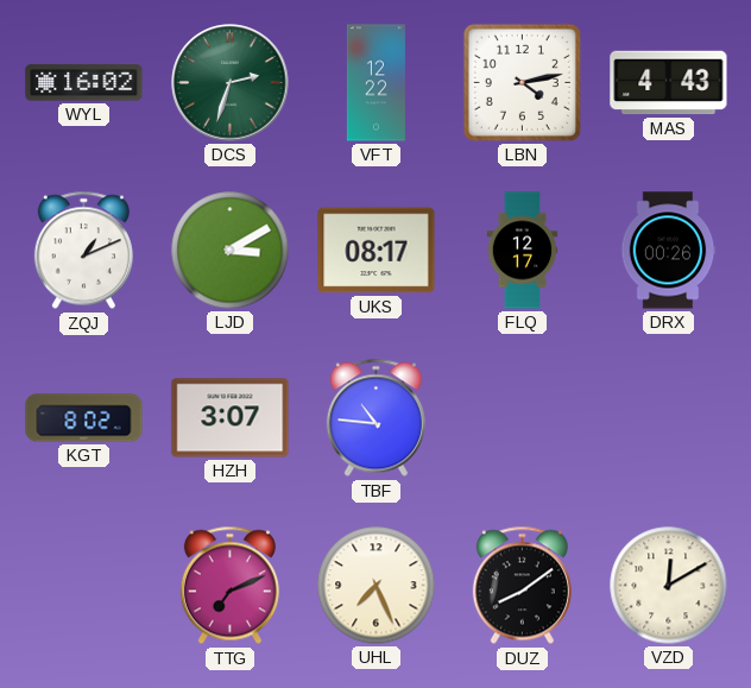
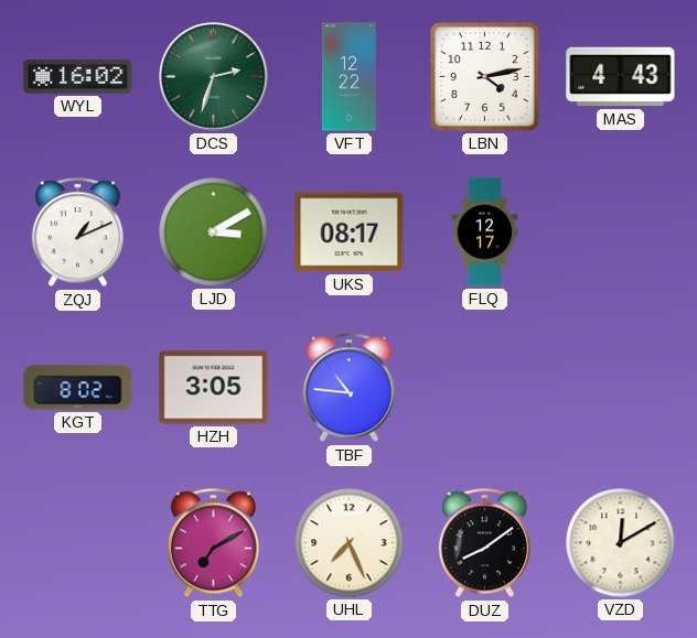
DRX: 00:26 -> none (668, 251)
HZH: 3:07 -> 3:05 (214, 388)
TTG: 7:11 -> 7:10 (213, 543)
